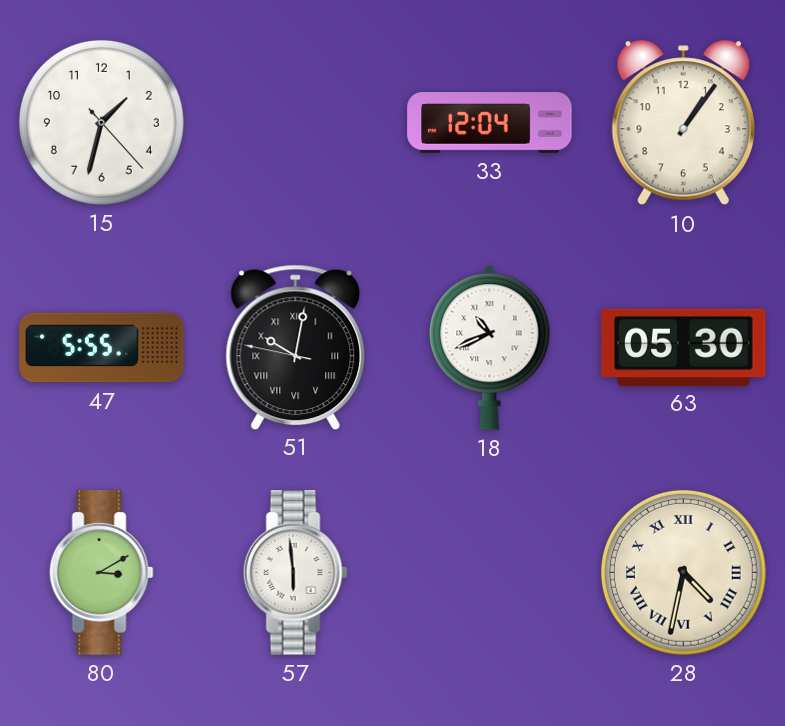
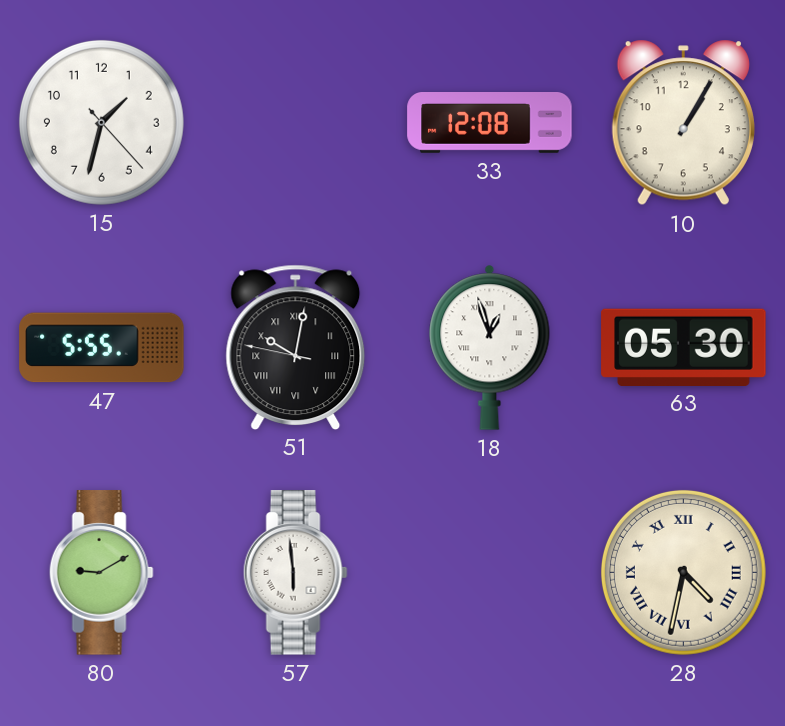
33: 12:04 -> 12:08 (490, 123)
10: 1:06 -> 1:05 (683, 123)
18: 10:41 -> 12:57 (490, 347)
80: 3:10 -> 9:10 (101, 573)
